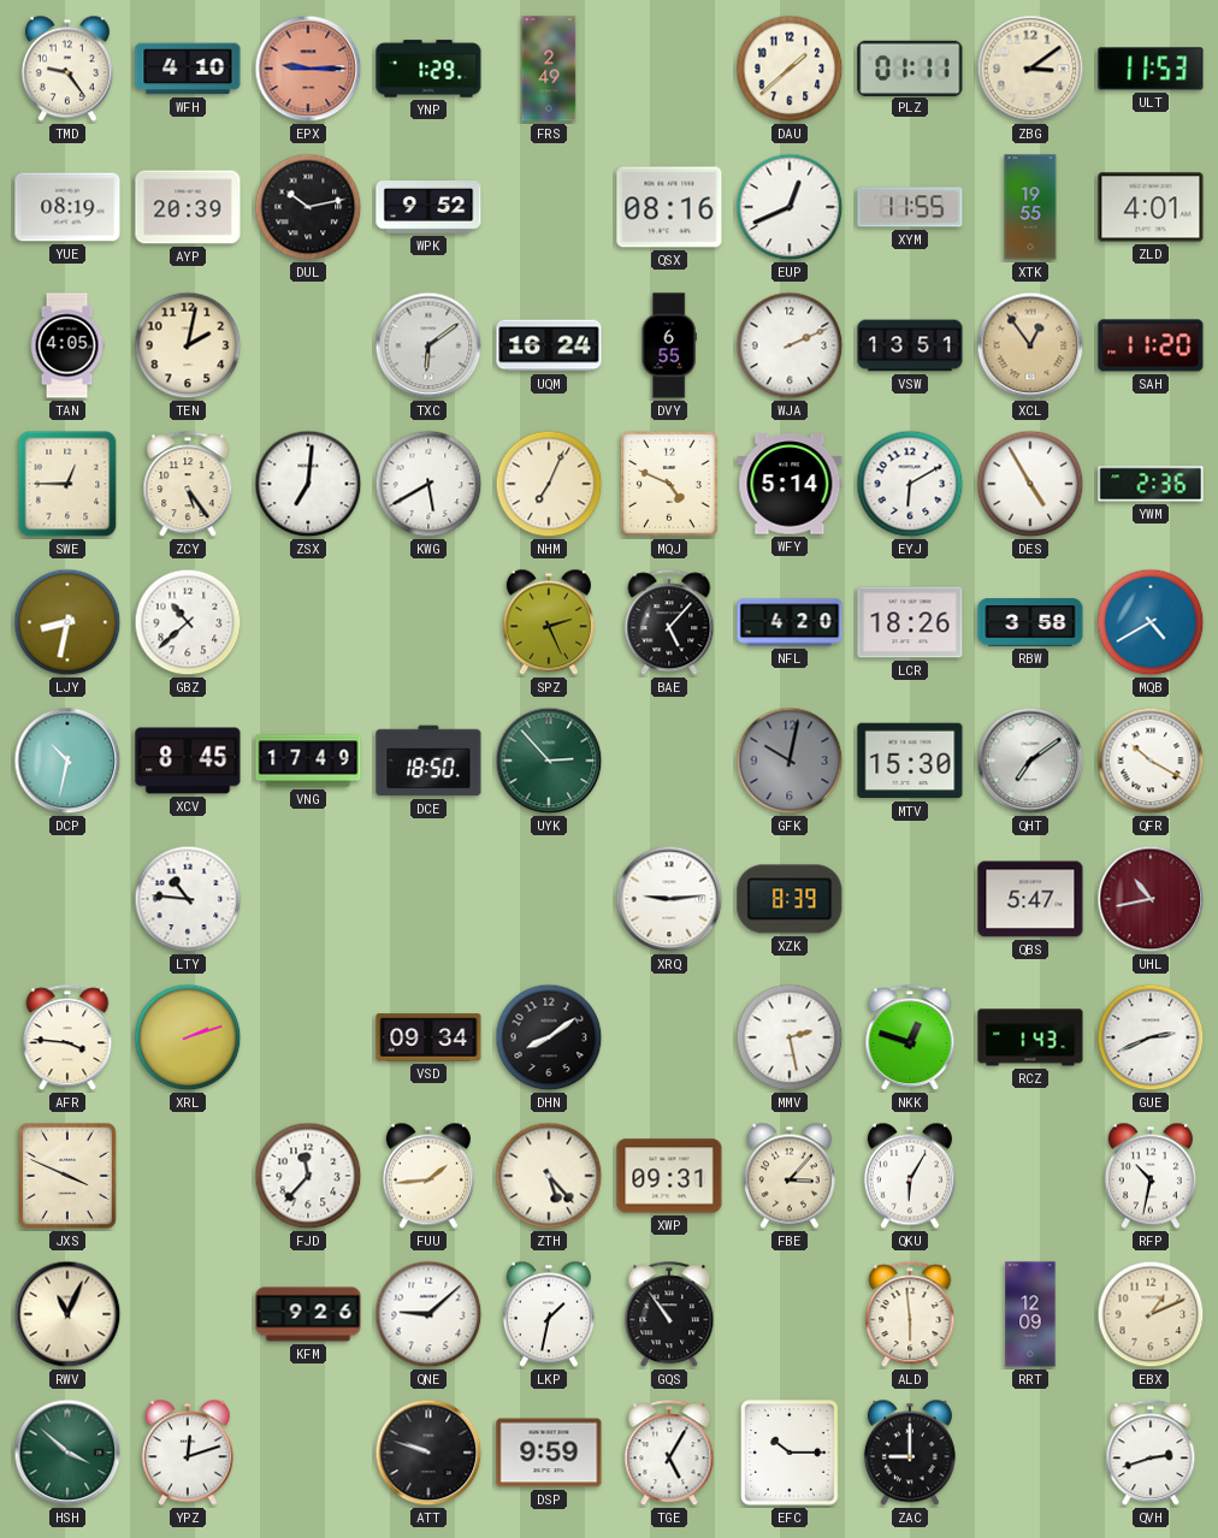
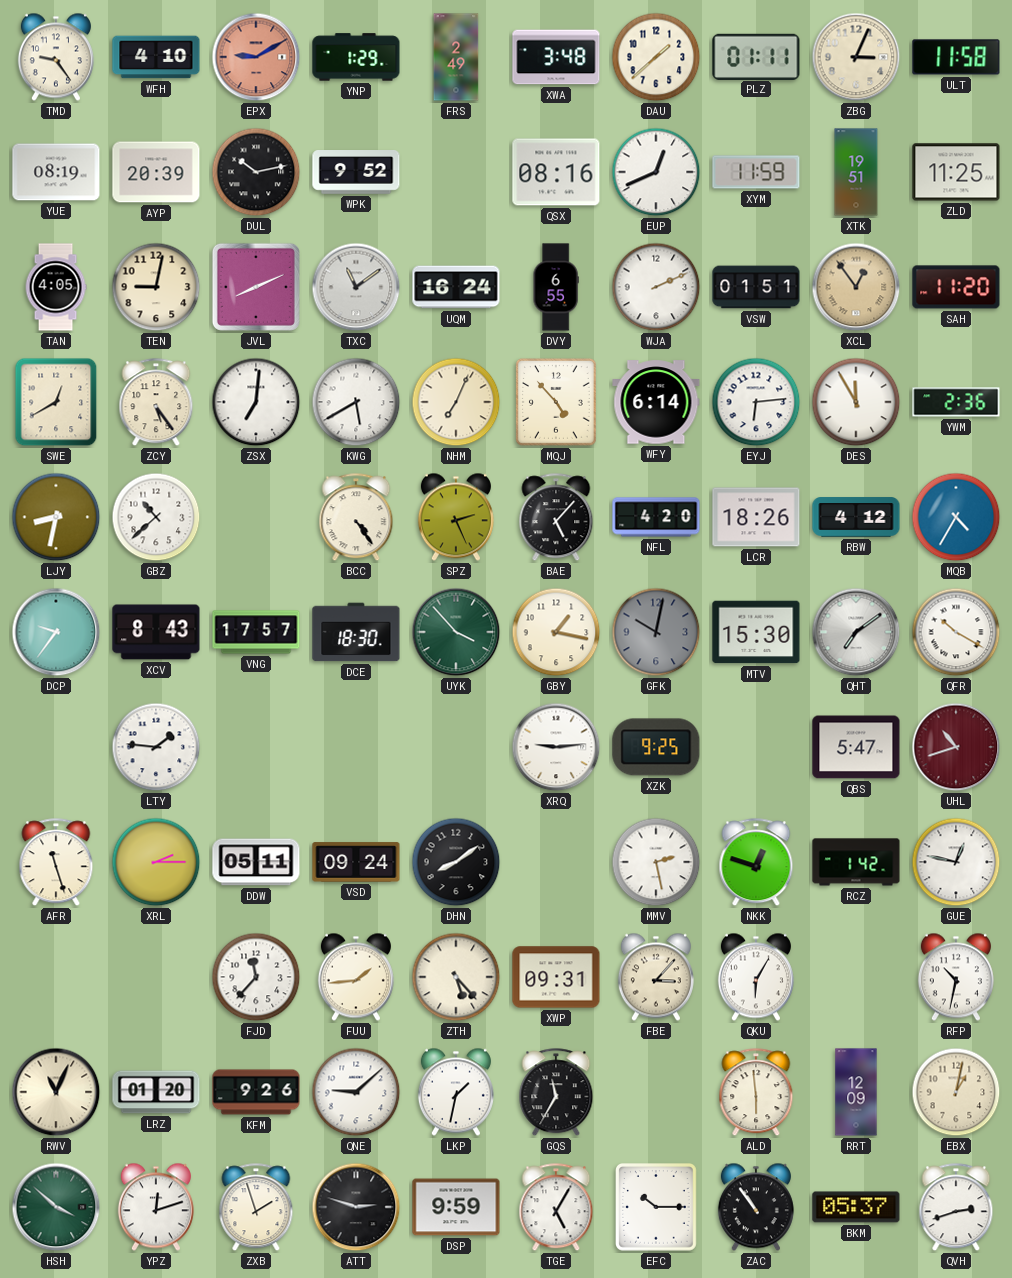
EPX: 9:15 -> 9:10 (256, 57)
XWA: none -> 3:48 (556, 57)
ZBG: 3:09 -> 3:04 (856, 57)
ULT: 11:53 -> 11:58 (956, 57)
XYM: 11:55 -> 11:59 (756, 172)
XTK: 19:55 -> 19:51 (856, 172)
ZLD: 4:01 -> 11:25 (956, 172)
TEN: 2:02 -> 9:02 (156, 287)
JVL: none -> 8:11 (256, 287)
TXC: 6:09 -> 11:09 (356, 287)
VSW: 13:51 -> 01:51 (756, 287)
SWE: 12:45 -> 12:40 (56, 402)
MQJ: 4:49 -> 4:53 (557, 403)
WFY: 5:14 -> 6:14 (656, 402)
EYJ: 6:10 -> 6:14 (756, 402)
DES: 4:55 -> 11:55 (856, 402)
BCC: none -> 4:24 (356, 518)
RBW: 3:58 -> 4:12 (856, 517)
MQB: 4:40 -> 4:35 (956, 517)
DCP: 10:32 -> 9:36 (56, 632)
XCV: 8:45 -> 8:43 (156, 632)
VNG: 17:49 -> 17:57 (256, 632)
DCE: 18:50 -> 18:30 (356, 632)
UYK: 2:53 -> 3:53 (456, 632)
GBY: none -> 1:17 (556, 632)
LTY: 10:46 -> 1:46 (156, 747)
XZK: 8:39 -> 9:25 (656, 747)
UHL: 10:43 -> 10:42 (956, 747)
AFR: 3:46 -> 11:27 (56, 863)
XRL: 2:12 -> 2:15 (156, 862)
DDW: none -> 05:11 (256, 862)
VSD: 09:34 -> 09:24 (356, 862)
RCZ: 1:43 -> 1:42 (856, 862)
GUE: 2:41 -> 12:47 (956, 862)
JXS: 3:49 -> none (69, 1177)
LRZ: none -> 01:20 (156, 1092)
GQS: 10:54 -> 11:35 (556, 1093)
EBX: 1:11 -> 1:02 (956, 1092)
ZXB: none -> 1:57 (256, 1208)
ATT: 9:48 -> 2:48 (356, 1207)
ZAC: 9:00 -> 10:54 (756, 1207)
BKM: none -> 05:37 (856, 1207)
